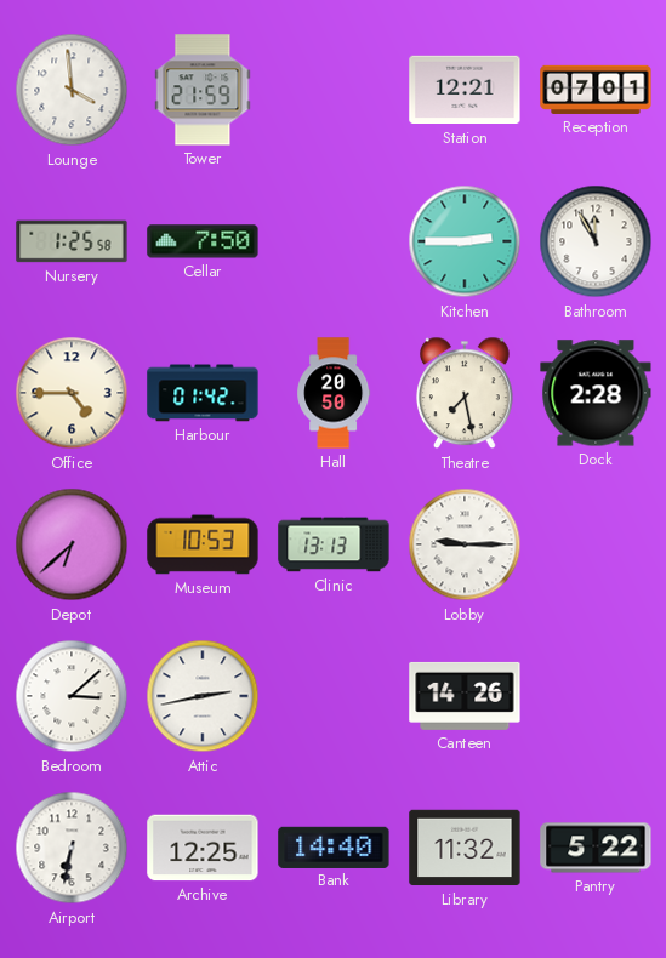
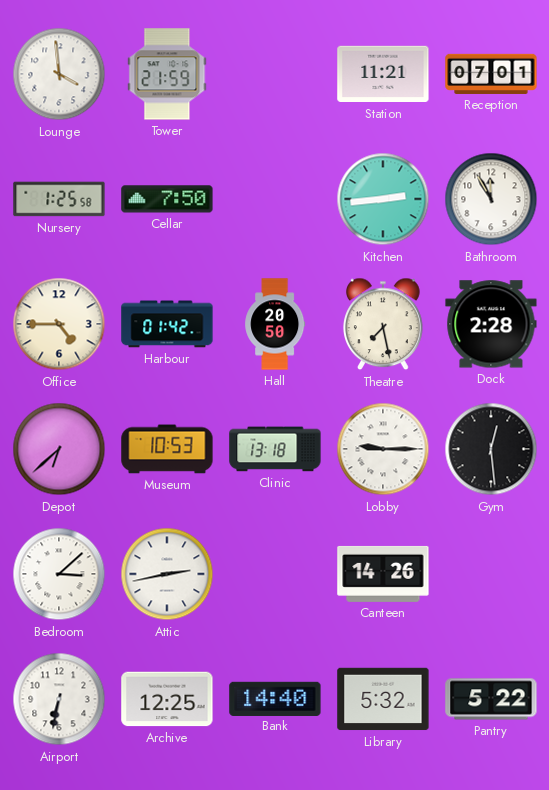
Station: 12:21 -> 11:21 (383, 74)
Kitchen: 2:45 -> 2:44 (383, 199)
Clinic: 13:13 -> 13:18 (275, 449)
Gym: none -> 12:29 (491, 449)
Library: 11:32 -> 5:32 (383, 699)
